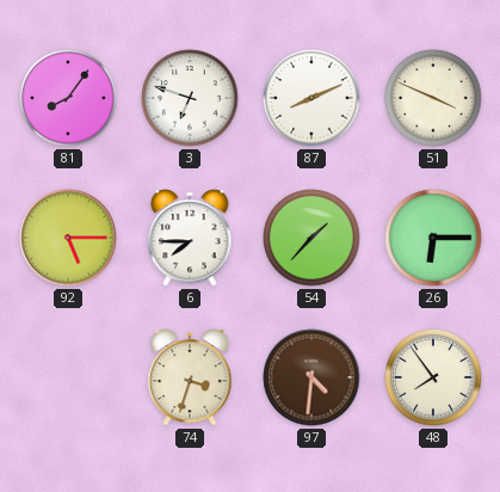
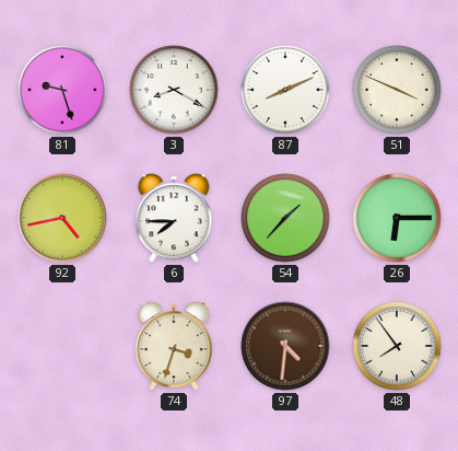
81: 8:06 -> 9:27 (62, 90)
3: 6:48 -> 8:20 (174, 90)
92: 5:15 -> 4:43 (62, 218)
